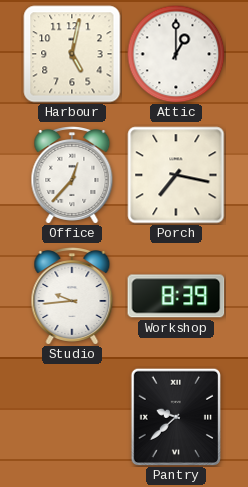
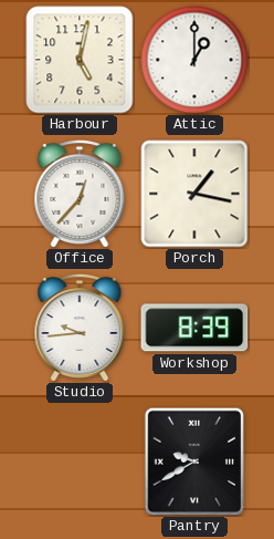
Porch: 7:17 -> 1:17 (194, 194)
Pantry: 9:38 -> 9:40 (193, 460)
